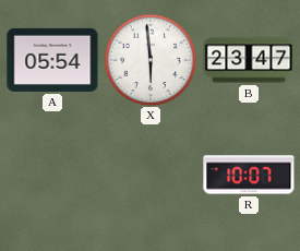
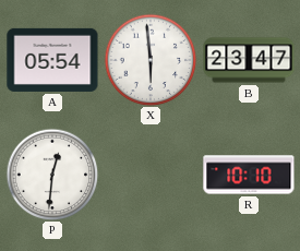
P: none -> 12:31 (52, 175)
R: 10:07 -> 10:10 (249, 175)
